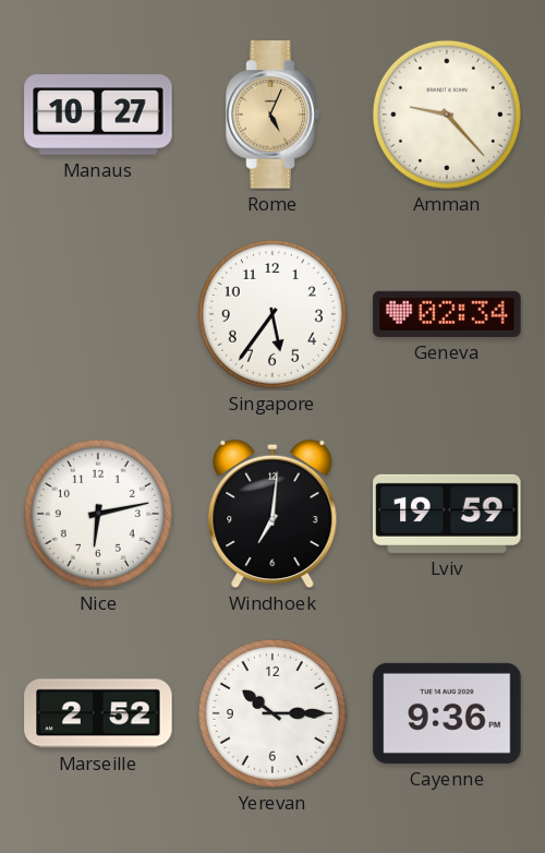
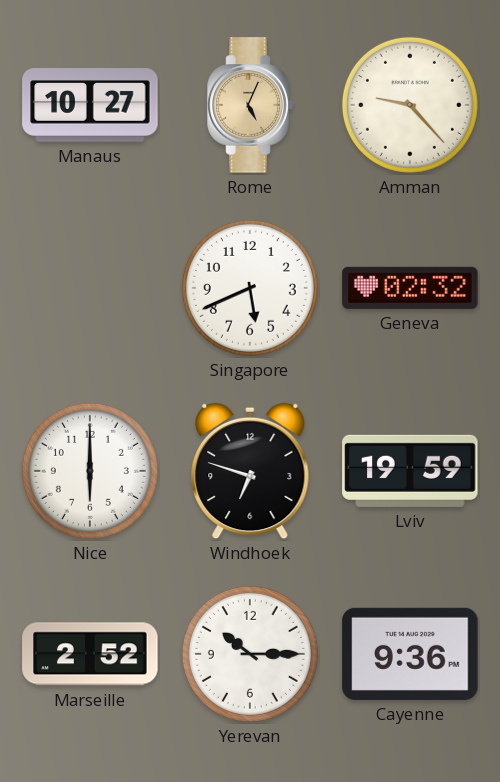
Singapore: 5:36 -> 5:41 (250, 288)
Geneva: 02:34 -> 02:32 (410, 288)
Nice: 6:13 -> 6:00 (90, 471)
Windhoek: 7:01 -> 6:48 (250, 471)
